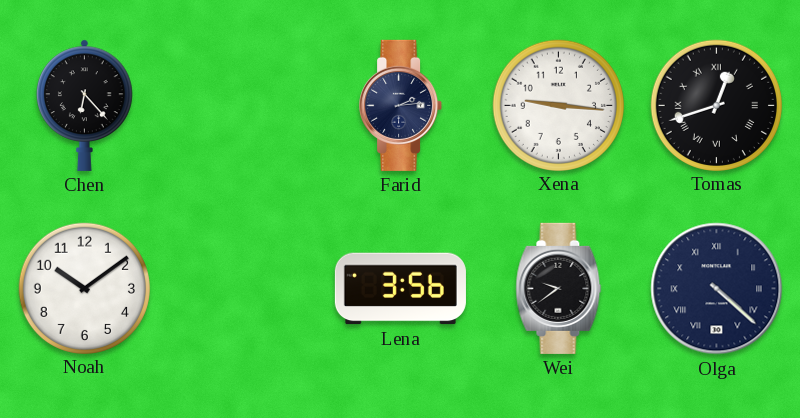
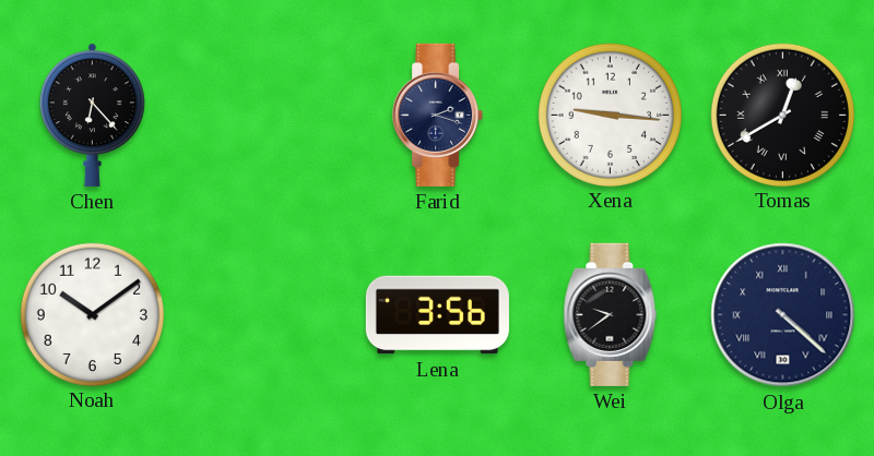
Farid: 2:14 -> 2:18 (438, 115)
Tomas: 12:42 -> 12:40 (782, 115)
